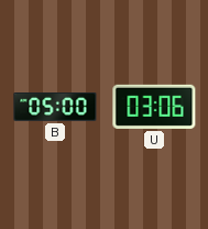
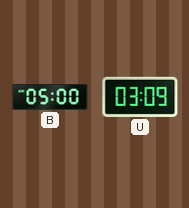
U: 03:06 -> 03:09 (140, 97)
